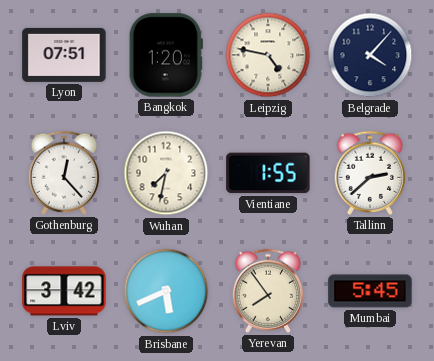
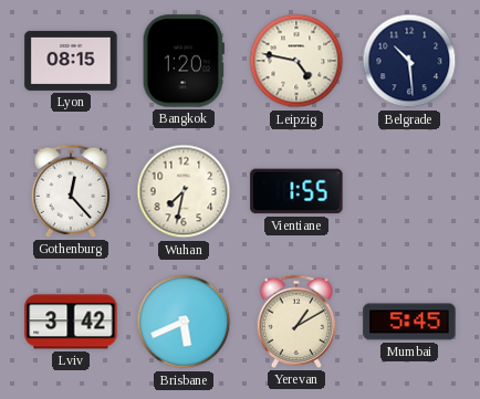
Lyon: 07:51 -> 08:15 (71, 61)
Belgrade: 4:07 -> 10:29 (409, 61)
Tallinn: 2:38 -> none (369, 173)
Yerevan: 7:54 -> 1:10 (295, 322)
